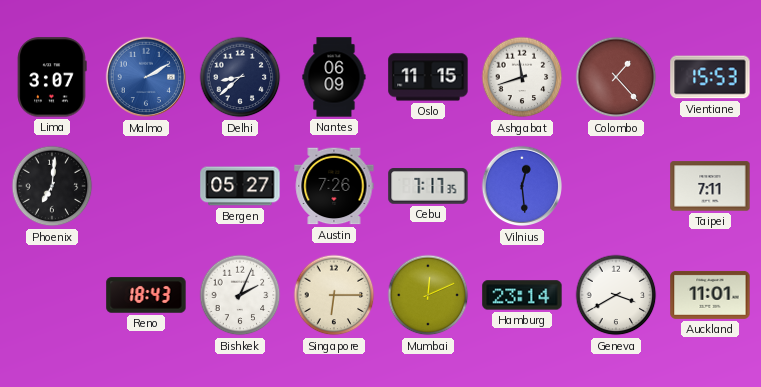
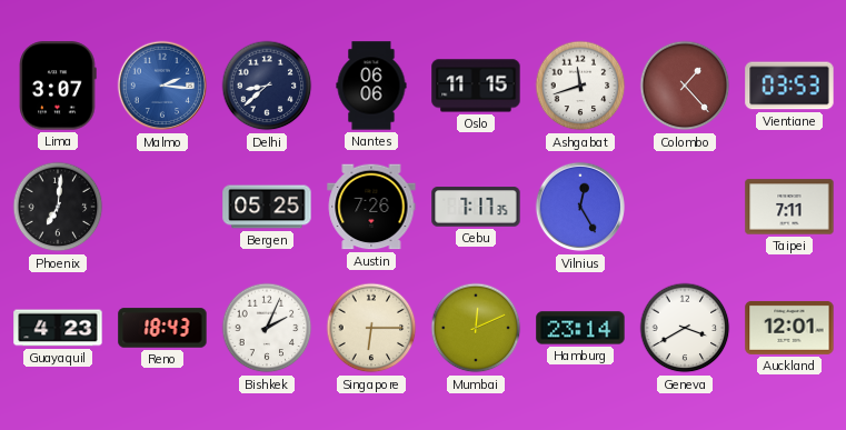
Malmo: 2:10 -> 2:16 (162, 86)
Nantes: 06:09 -> 06:06 (371, 86)
Vientiane: 15:53 -> 03:53 (789, 86)
Bergen: 05:27 -> 05:25 (267, 207)
Vilnius: 12:29 -> 12:25 (580, 207)
Guayaquil: none -> 4:23 (58, 328)
Auckland: 11:01 -> 12:01 (789, 328)
